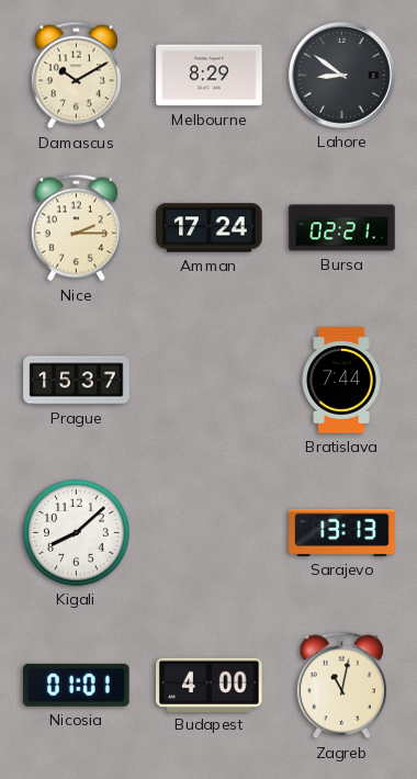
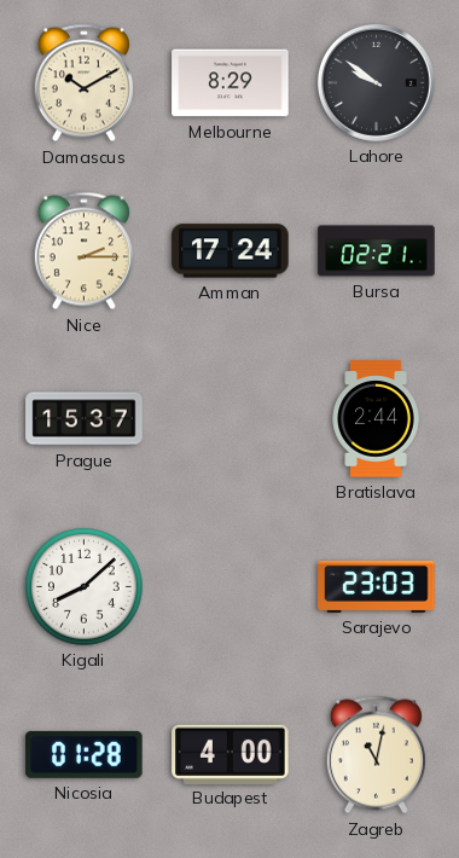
Lahore: 8:51 -> 9:51 (376, 82)
Bratislava: 7:44 -> 2:44 (376, 419)
Sarajevo: 13:13 -> 23:03 (377, 586)
Nicosia: 01:01 -> 01:28 (85, 754)
